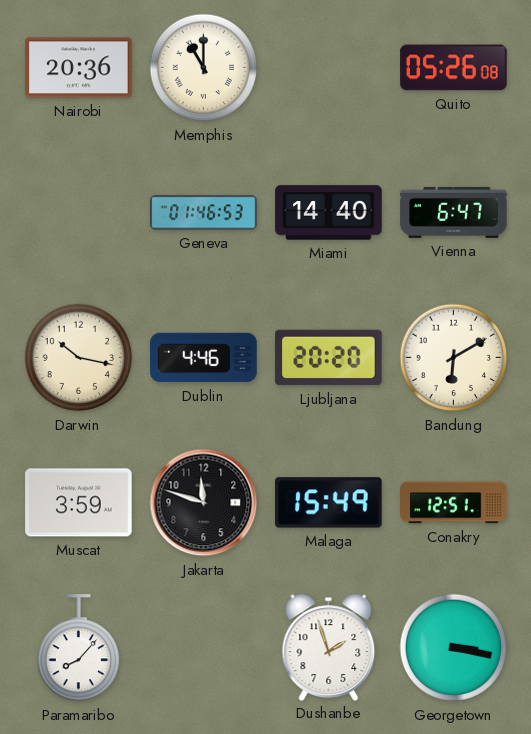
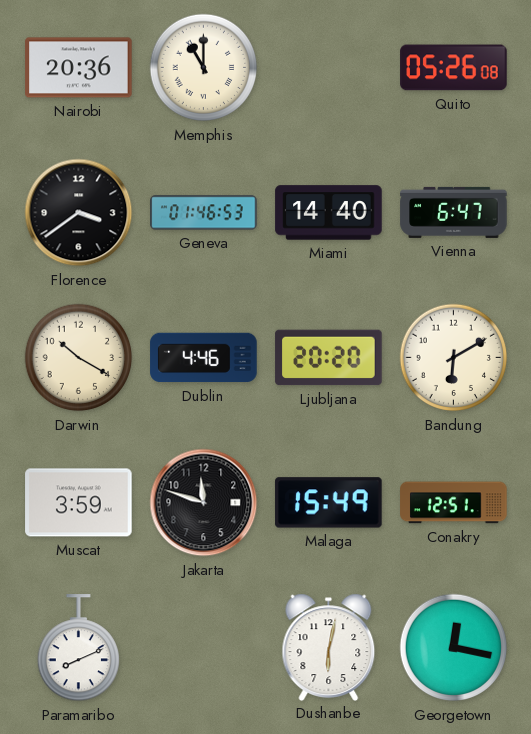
Florence: none -> 3:39 (79, 213)
Darwin: 10:17 -> 10:20 (79, 358)
Paramaribo: 8:07 -> 8:11 (78, 648)
Dushanbe: 1:57 -> 6:02 (329, 647)
Georgetown: 3:17 -> 12:17 (454, 648)
